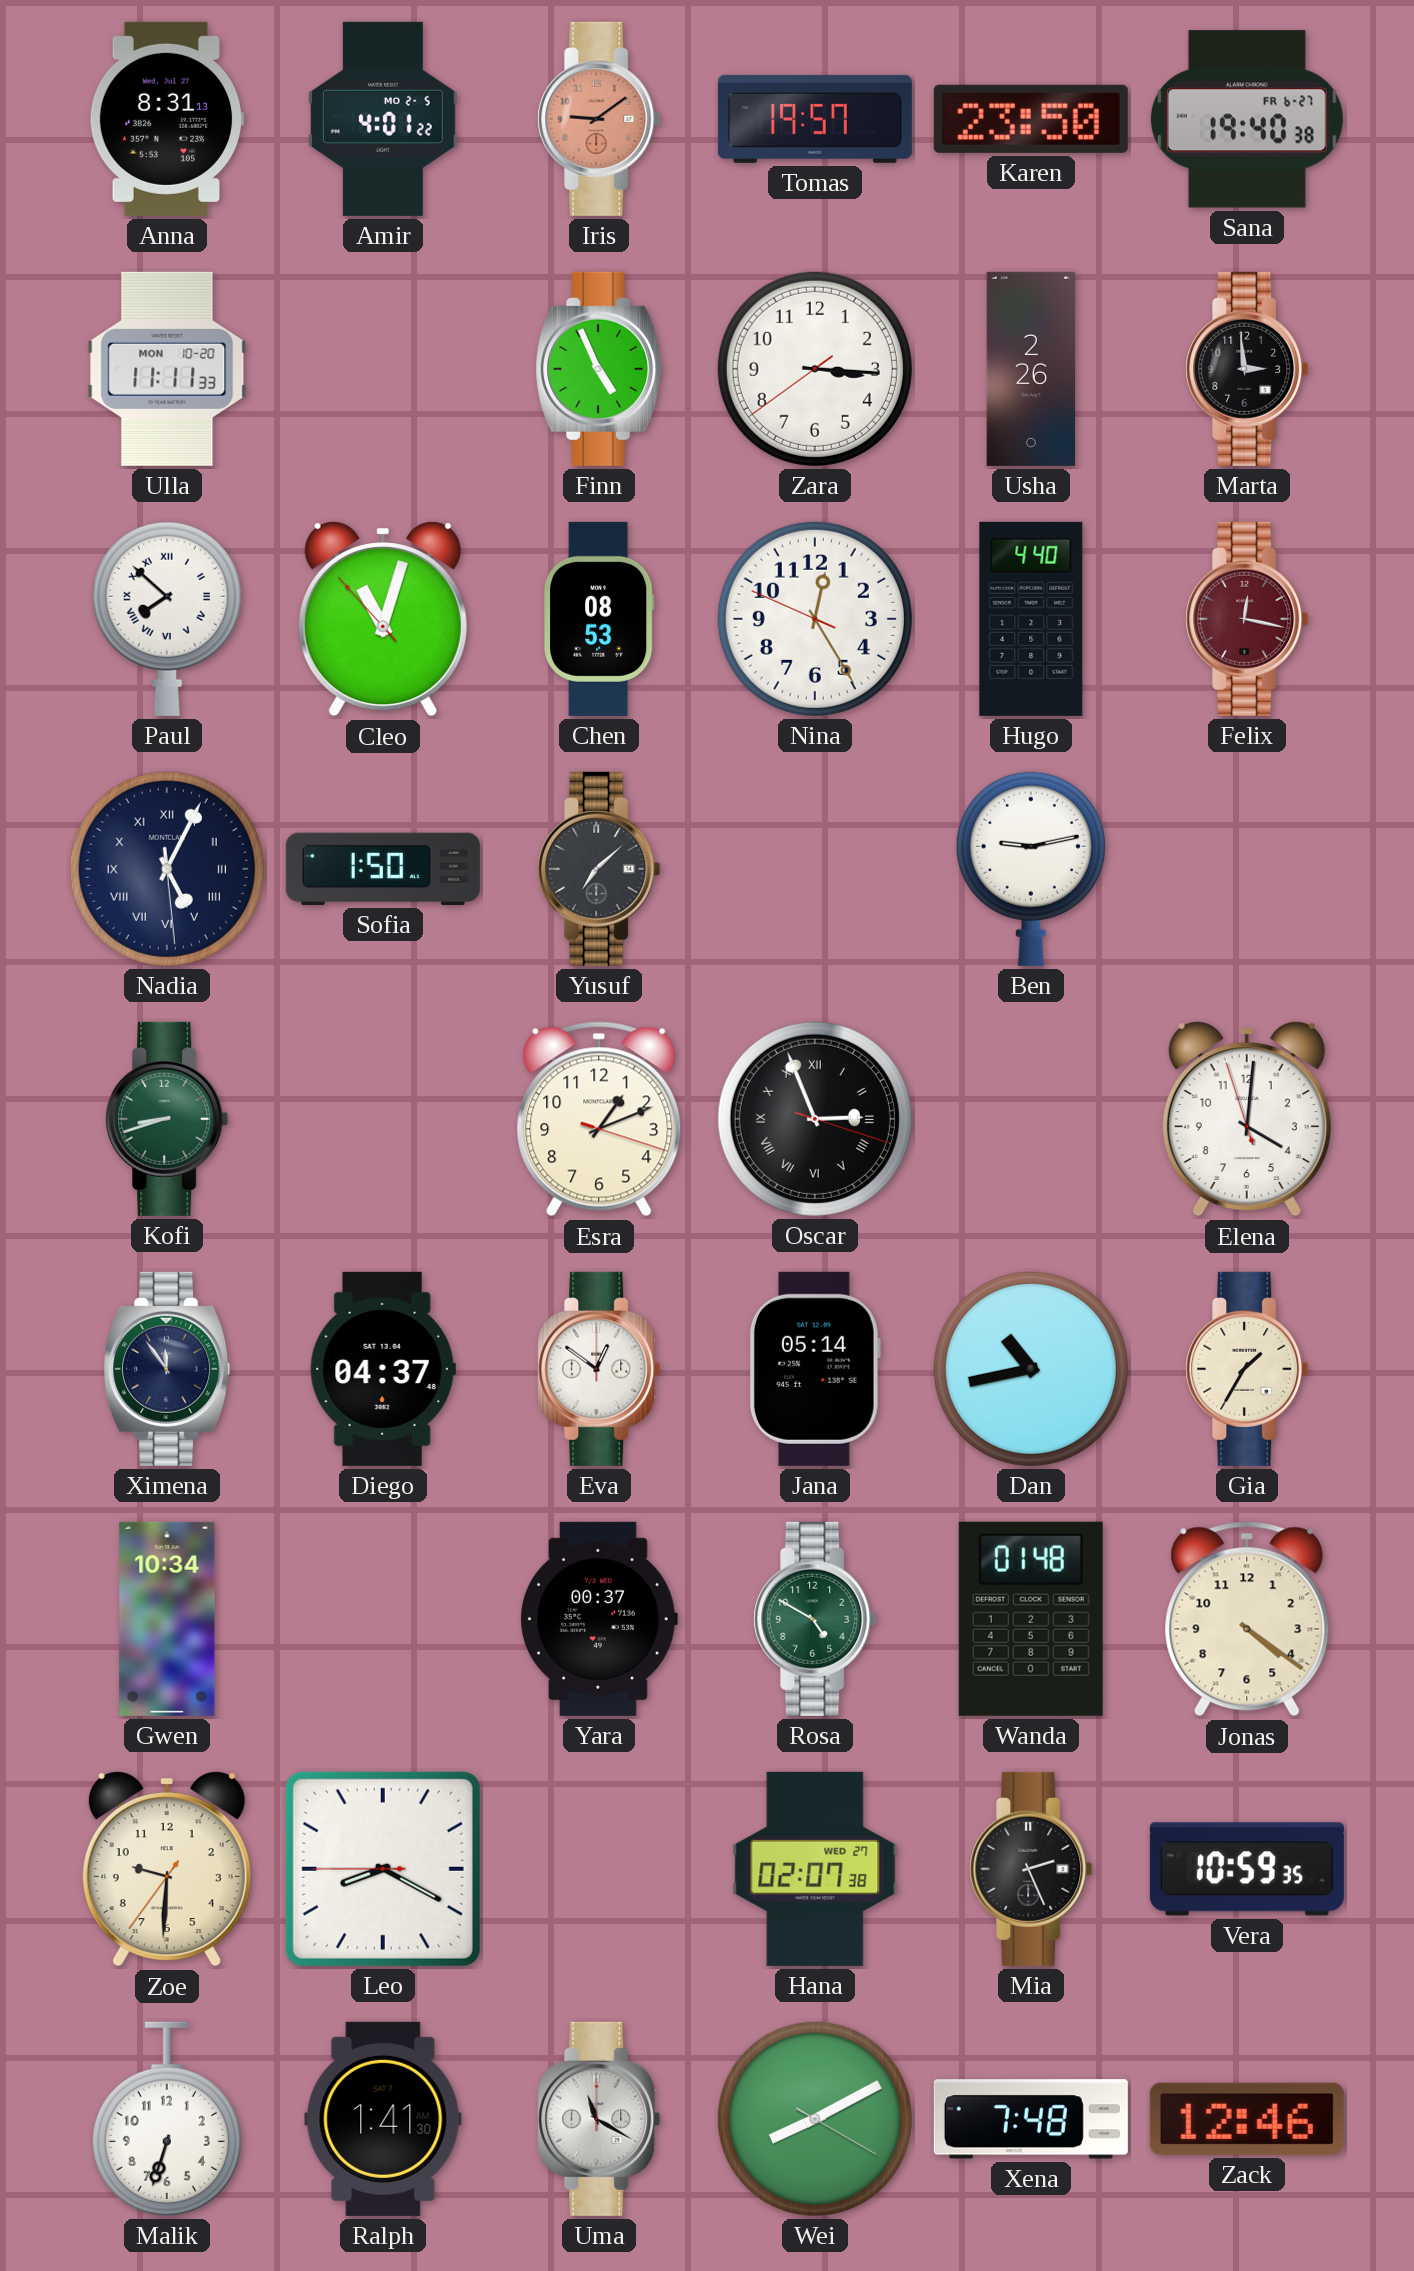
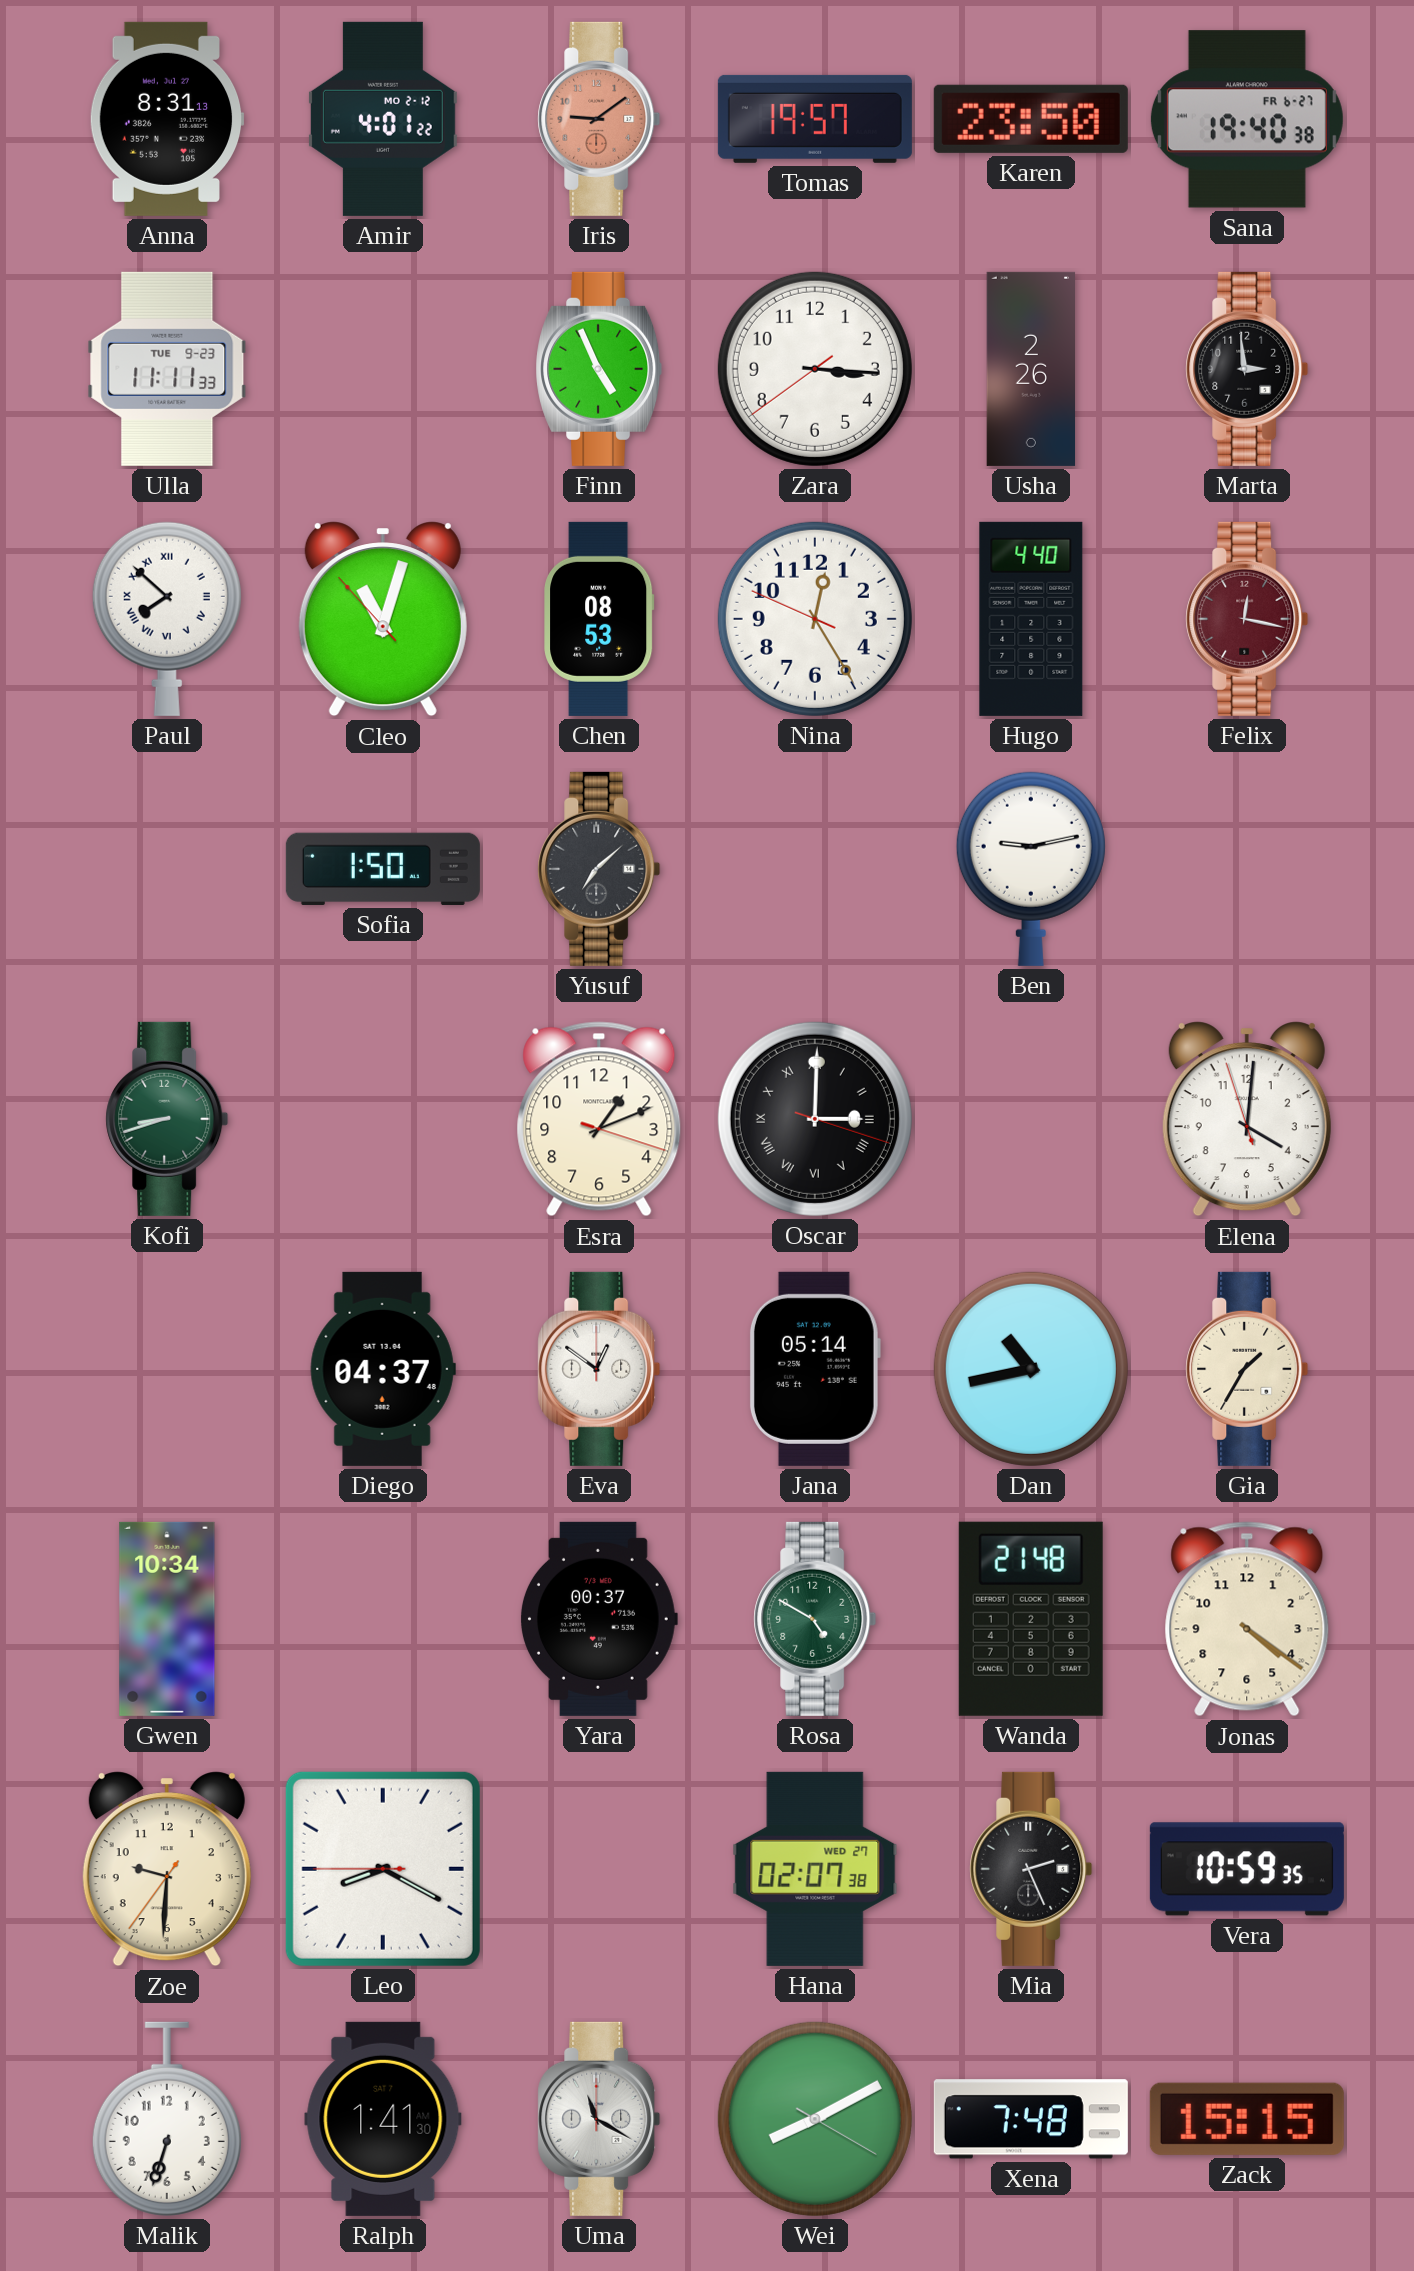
Amir date: MO 2-5 -> MO 2-12 (383, 119)
Ulla date: MON 10-20 -> TUE 9-23 (167, 369)
Nadia: 5:04 -> none (167, 869)
Oscar: 2:56 -> 3:00 (815, 1119)
Ximena: 11:54 -> none (167, 1369)
Wanda: 01:48 -> 21:48 (1031, 1619)
Zack: 12:46 -> 15:15 (1247, 2119)
